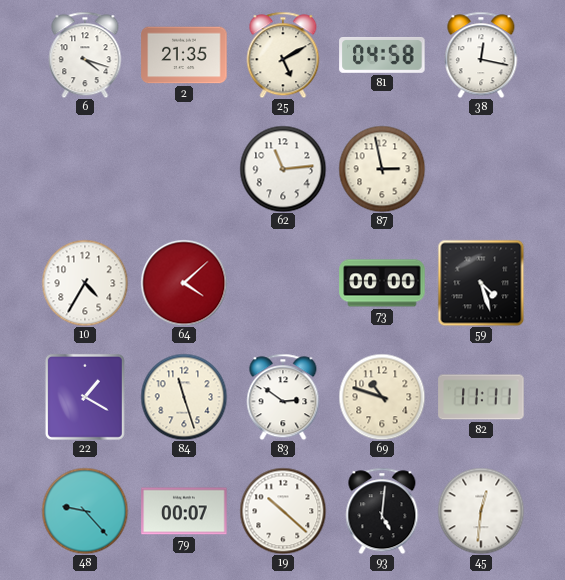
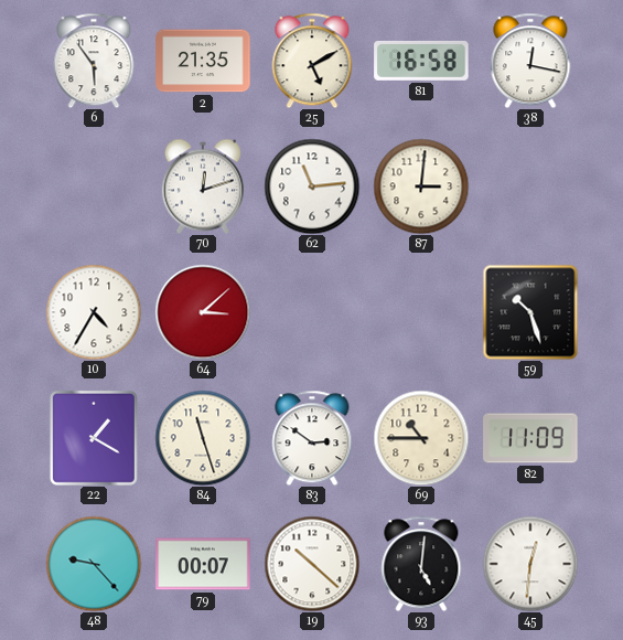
6: 4:18 -> 5:54 (94, 61)
81: 04:58 -> 16:58 (421, 61)
70: none -> 12:12 (203, 186)
87: 2:58 -> 3:01 (421, 186)
64: 4:08 -> 3:08 (203, 312)
73: 00:00 -> none (382, 283)
59: 4:27 -> 10:27 (530, 312)
69: 10:48 -> 10:45 (421, 438)
82: 11:11 -> 11:09 (530, 438)
